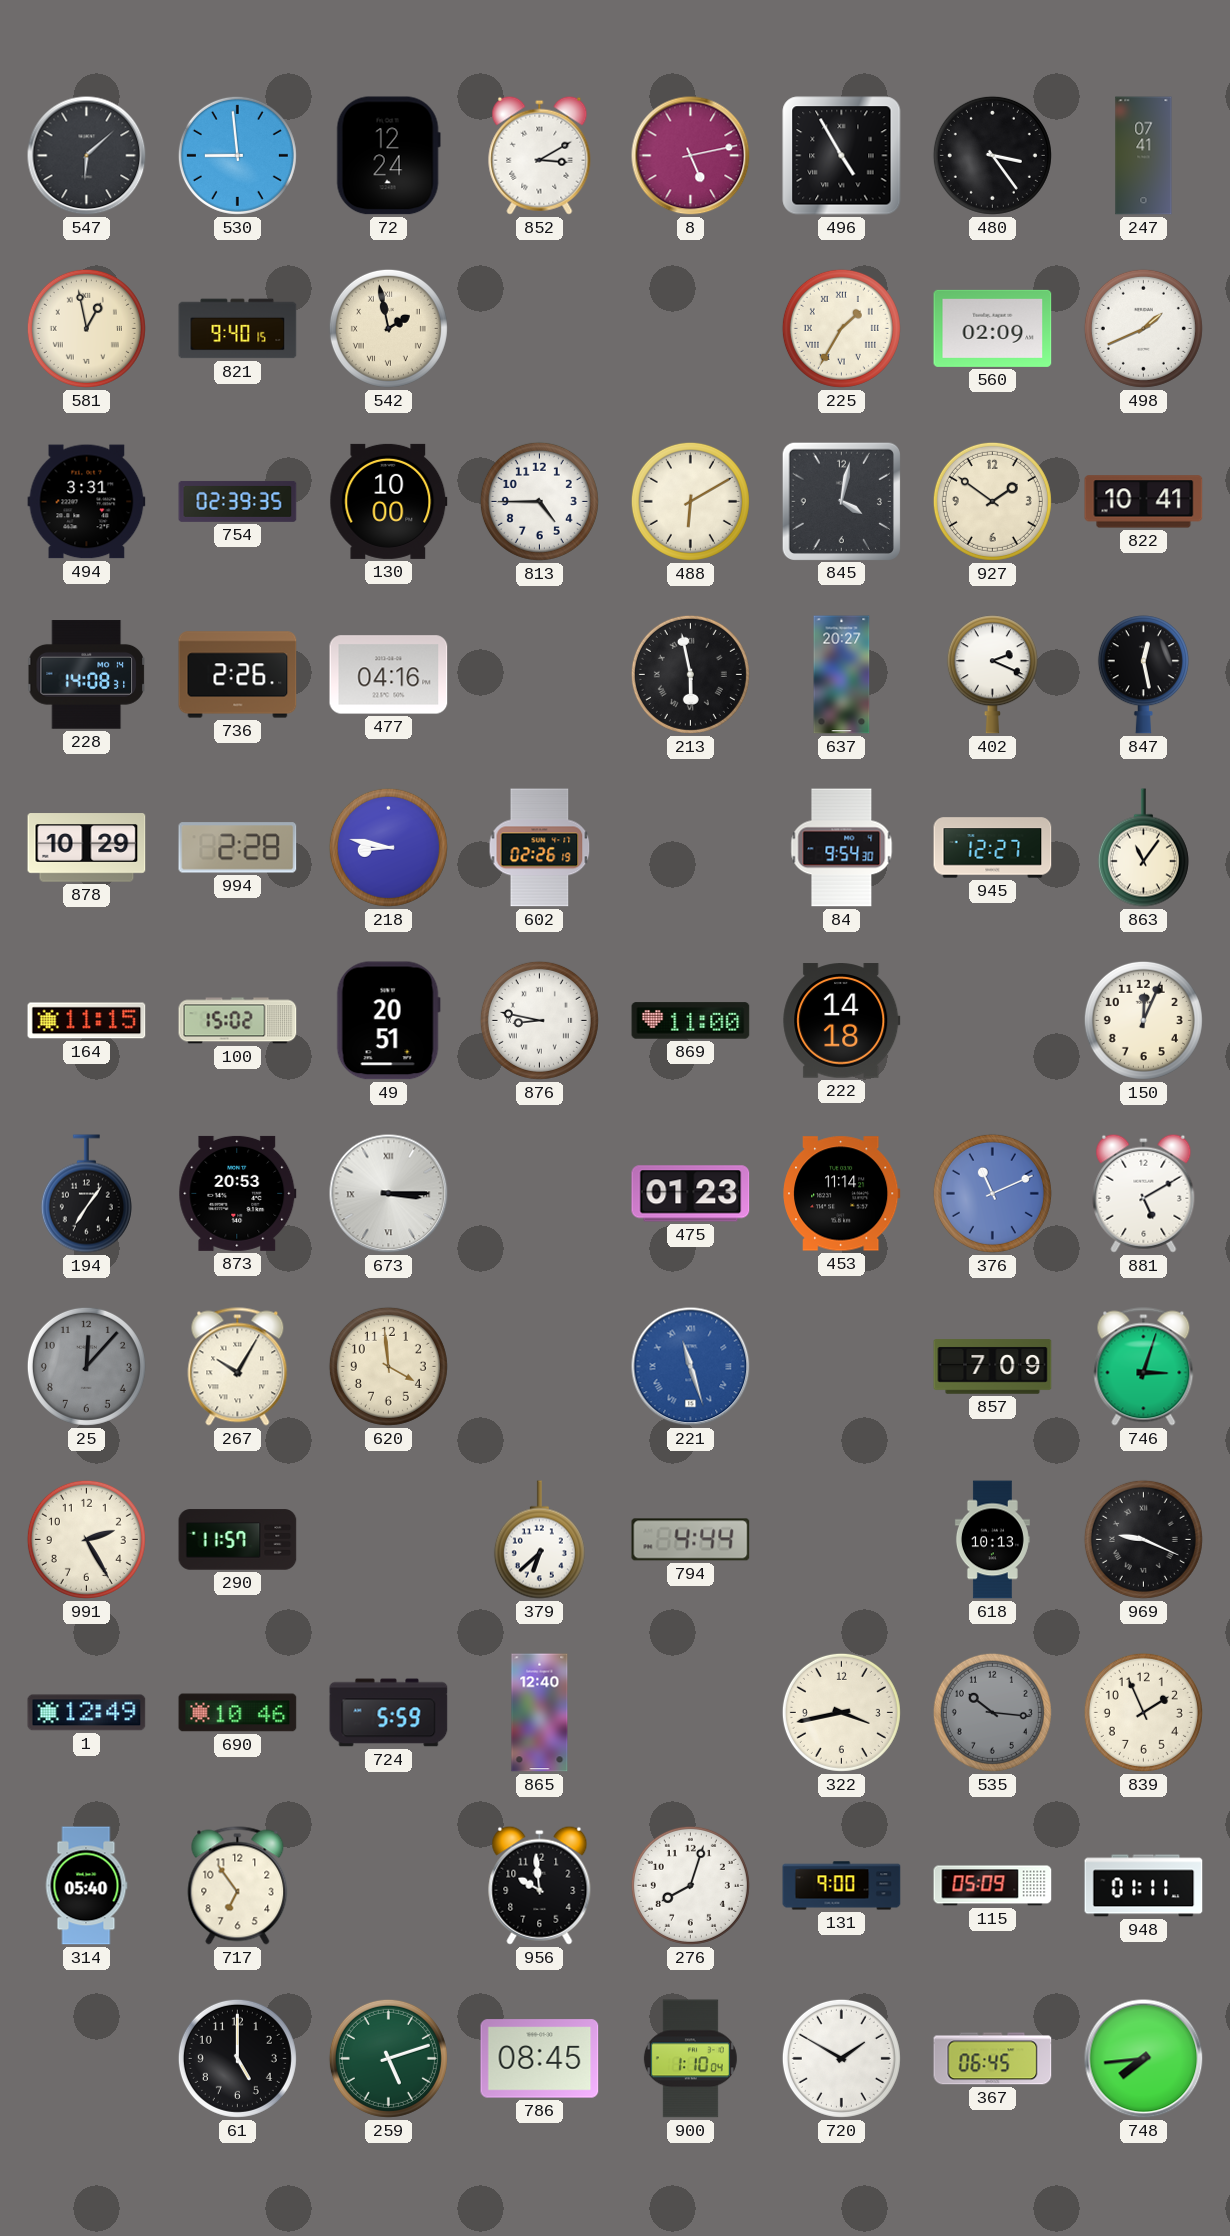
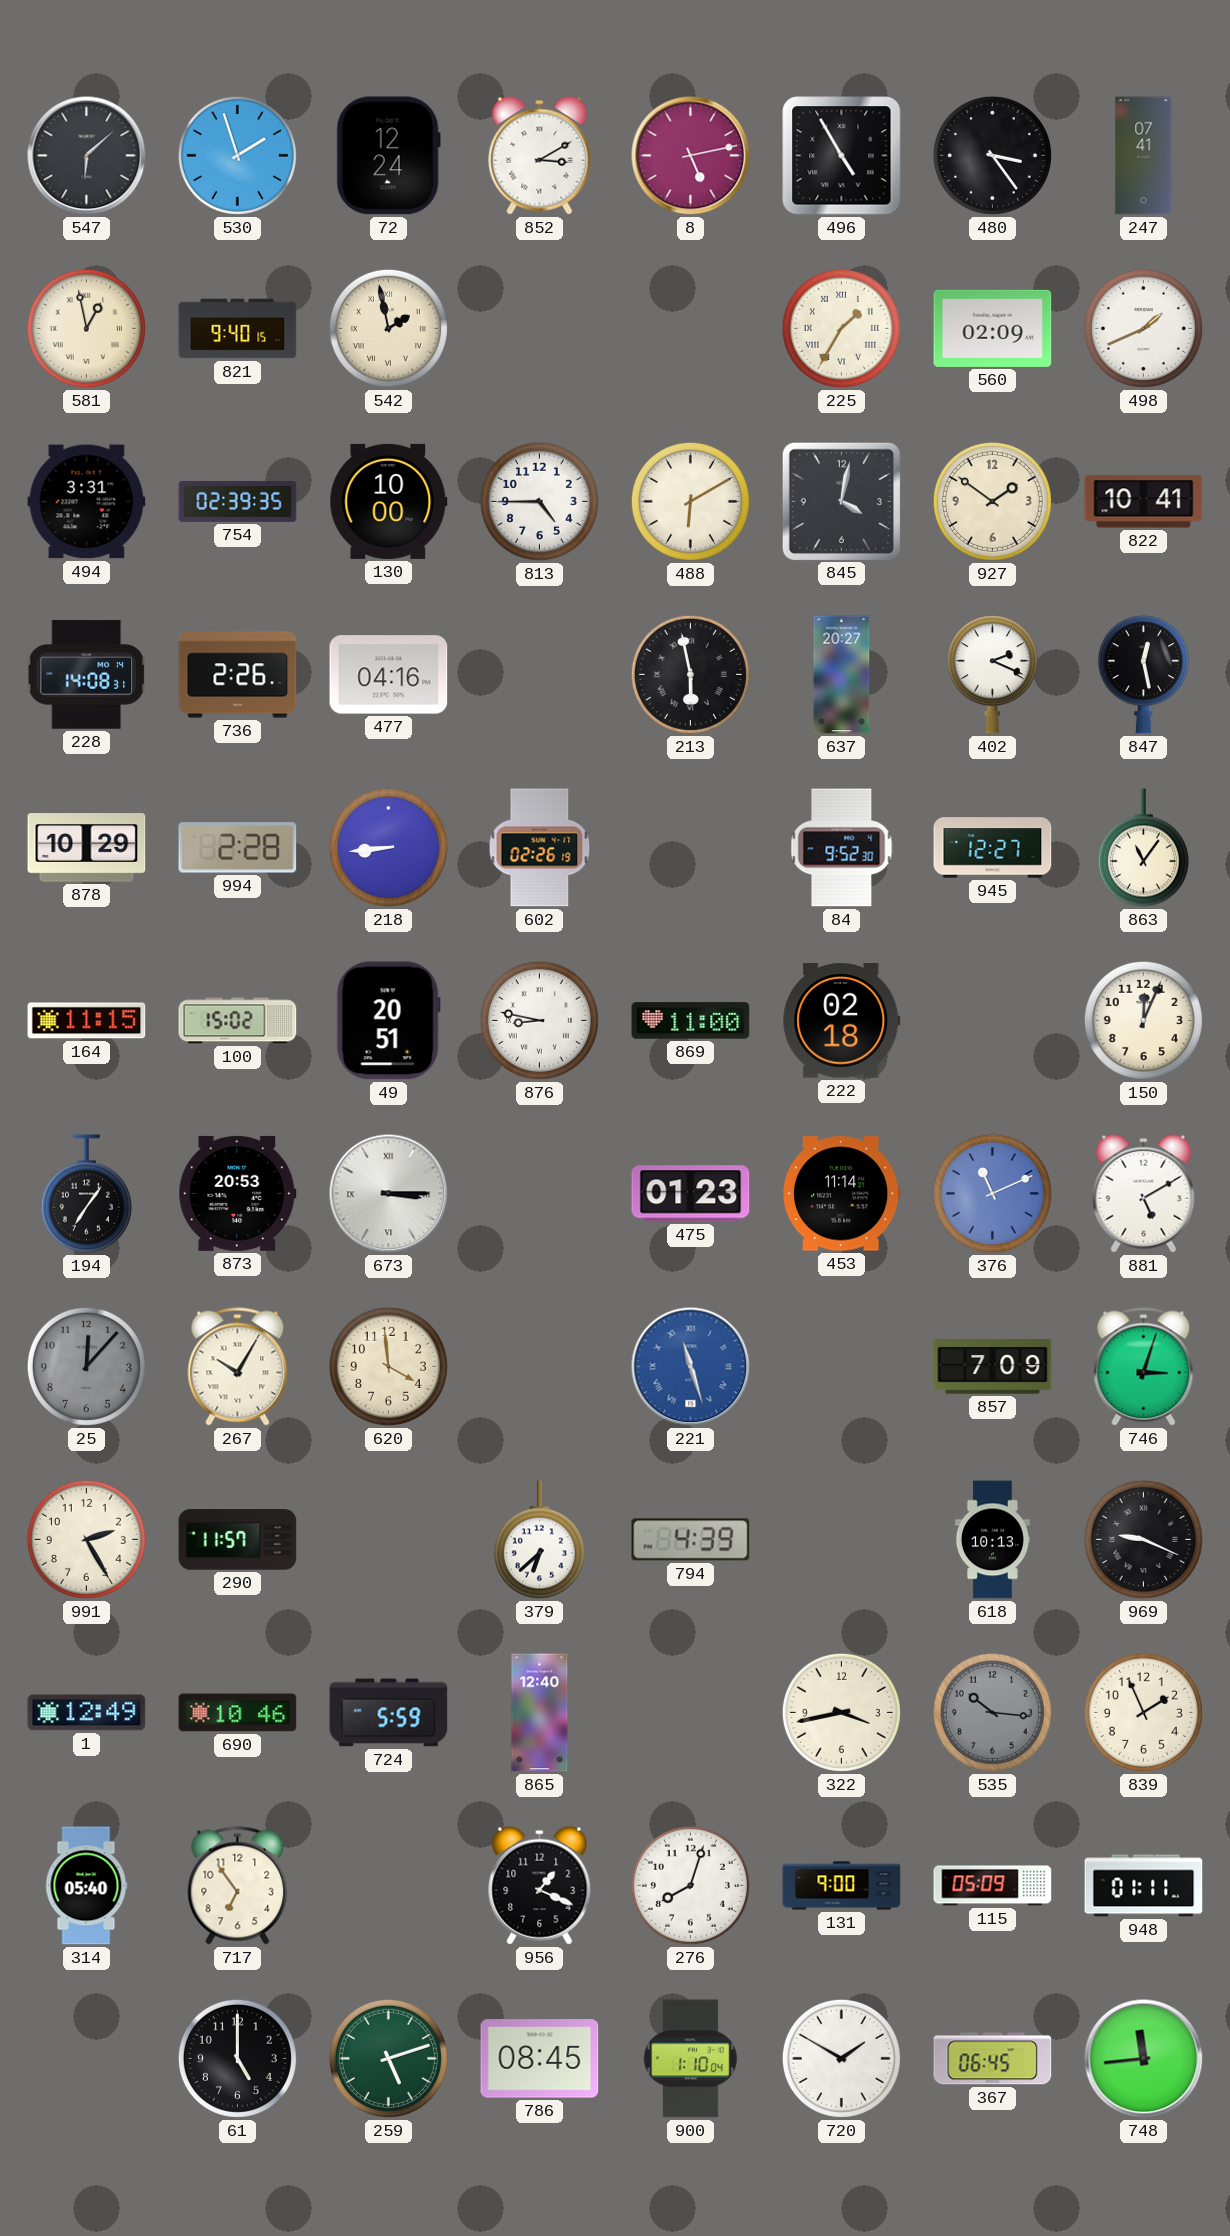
530: 8:59 -> 1:57 (237, 155)
218: 8:47 -> 8:44 (388, 847)
84: 9:54 -> 9:52 (842, 848)
222: 14:18 -> 02:18 (842, 1021)
794: 4:44 -> 4:39 (691, 1540)
956: 9:59 -> 1:19 (540, 1885)
748: 7:44 -> 11:44 (1144, 2059)
